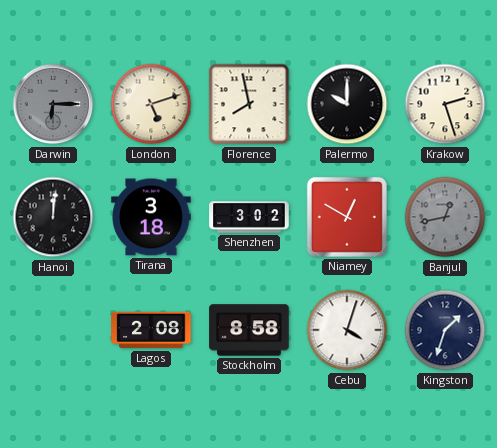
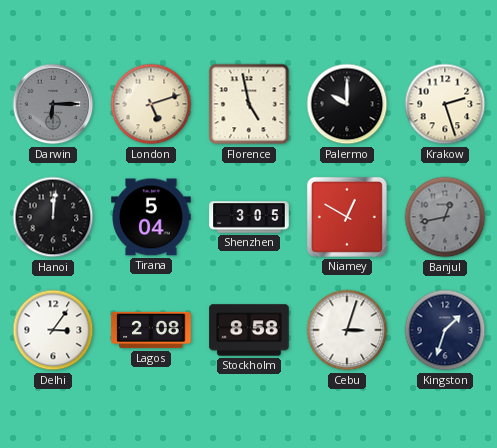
Florence: 7:58 -> 4:58 (249, 104)
Tirana: 3:18 -> 5:04 (151, 217)
Shenzhen: 3:02 -> 3:05 (249, 217)
Delhi: none -> 3:06 (53, 330)
Cebu: 4:03 -> 3:03 (347, 330)
